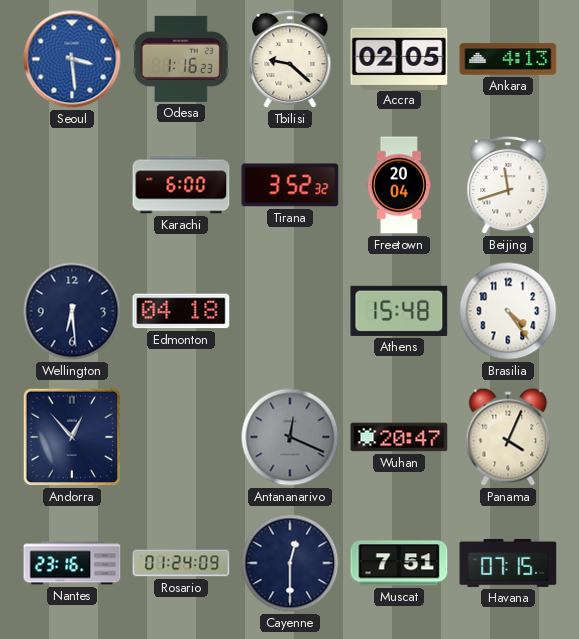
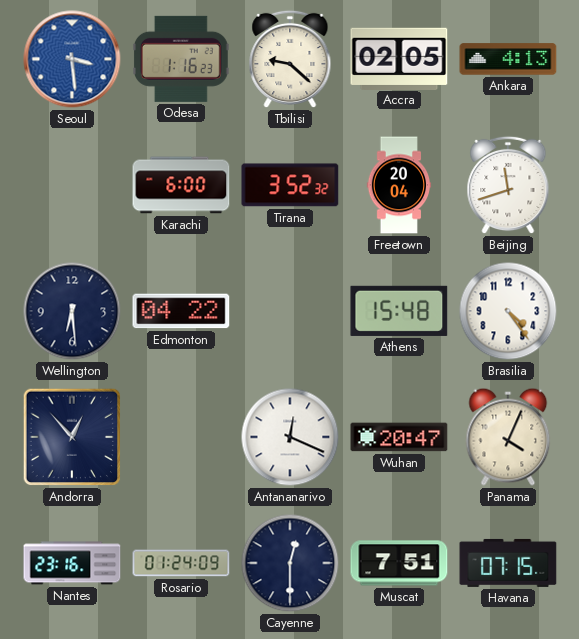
Edmonton: 04:18 -> 04:22 (181, 311)
Antananarivo dial: grey -> white (290, 437)
